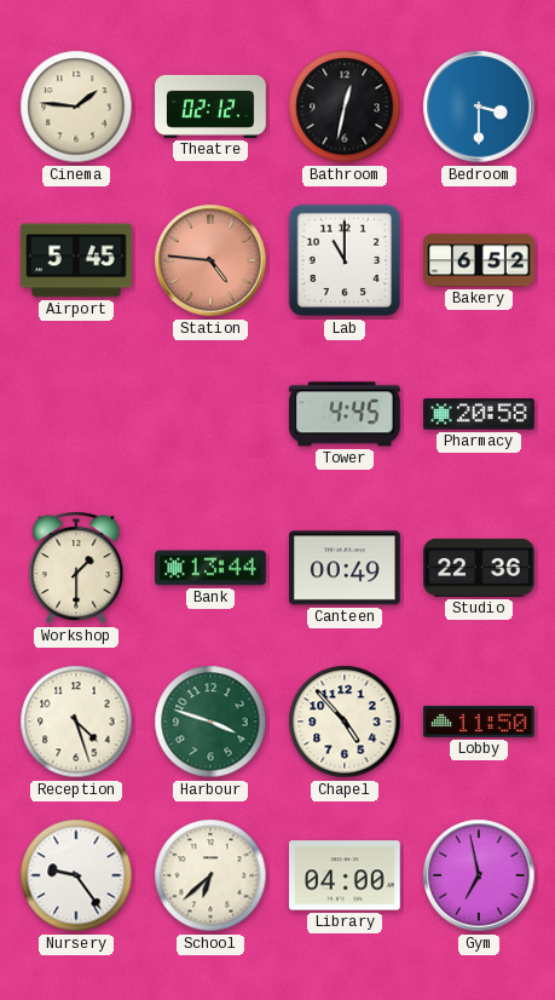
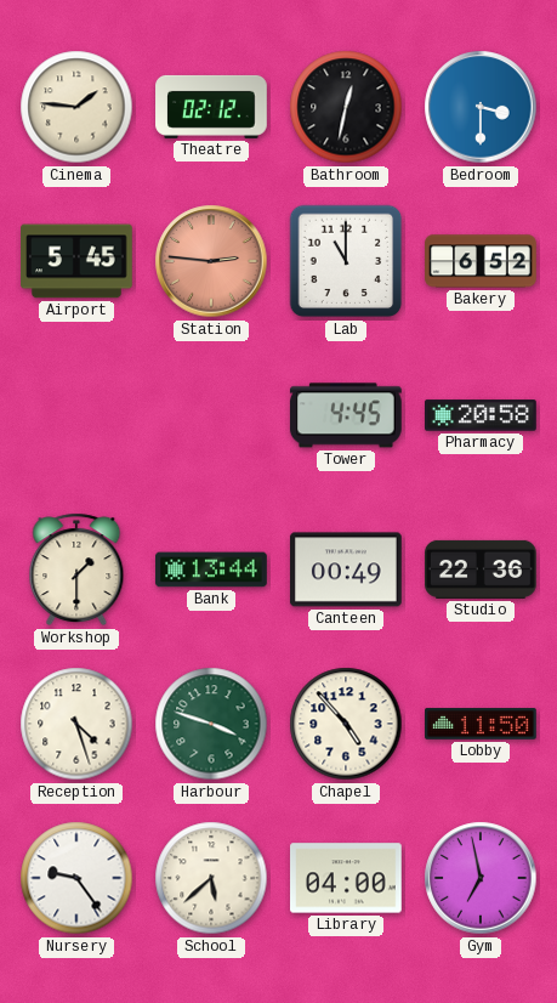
Station: 4:46 -> 2:46 (211, 261)
School: 6:38 -> 5:38 (211, 878)
